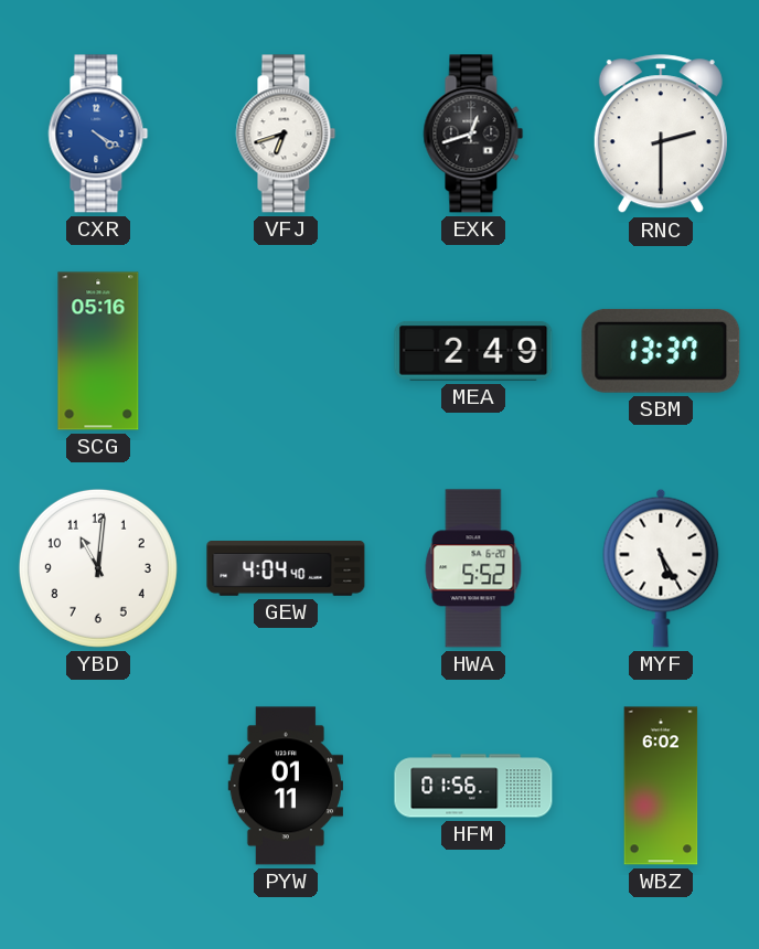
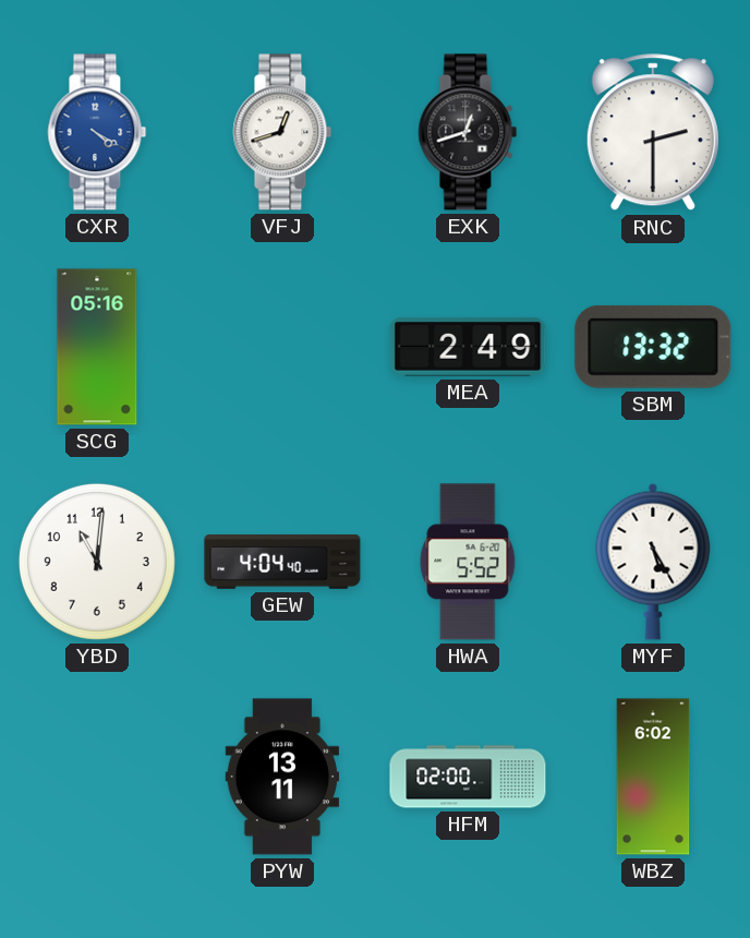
VFJ: 6:42 -> 12:42 (282, 132)
SBM: 13:37 -> 13:32 (653, 347)
PYW: 01:11 -> 13:11 (281, 777)
HFM: 01:56 -> 02:00 (468, 777)
